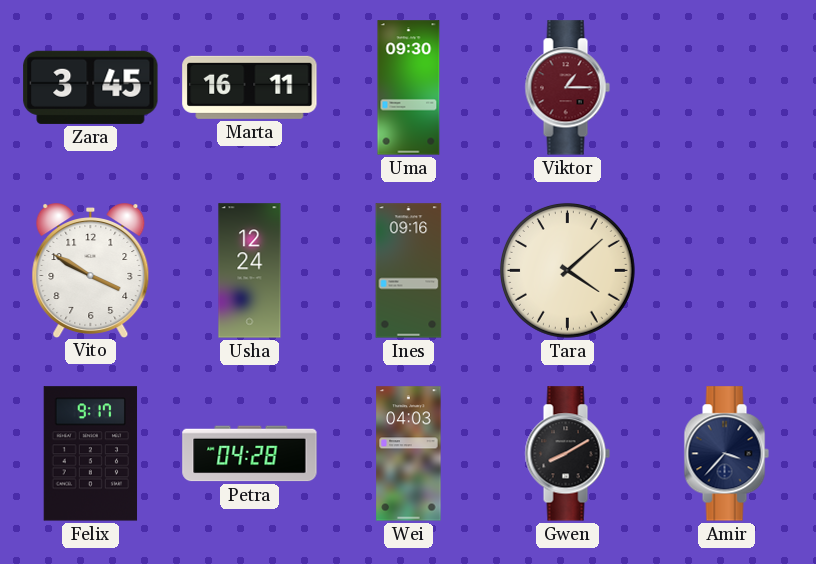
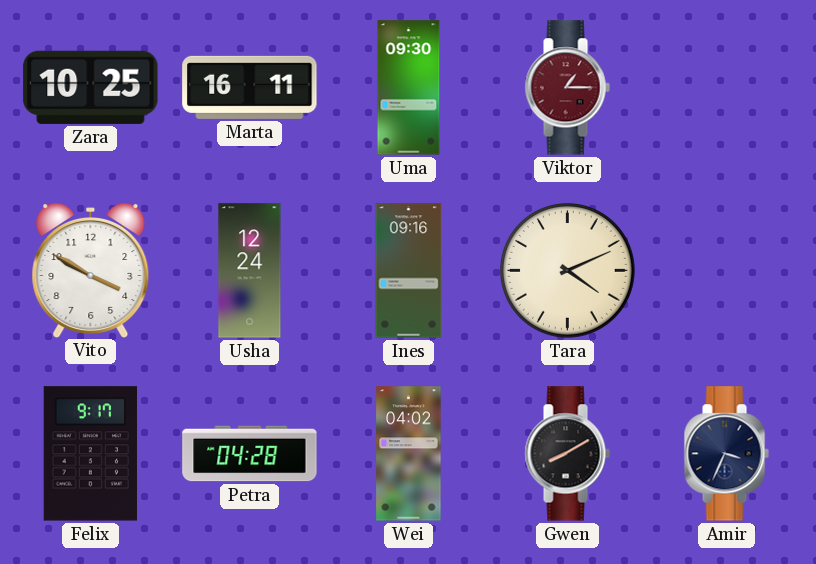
Zara: 3:45 -> 10:25 (91, 87)
Tara: 4:08 -> 4:11 (567, 270)
Wei: 04:03 -> 04:02 (409, 454)
Amir: 3:37 -> 3:34 (726, 454)
